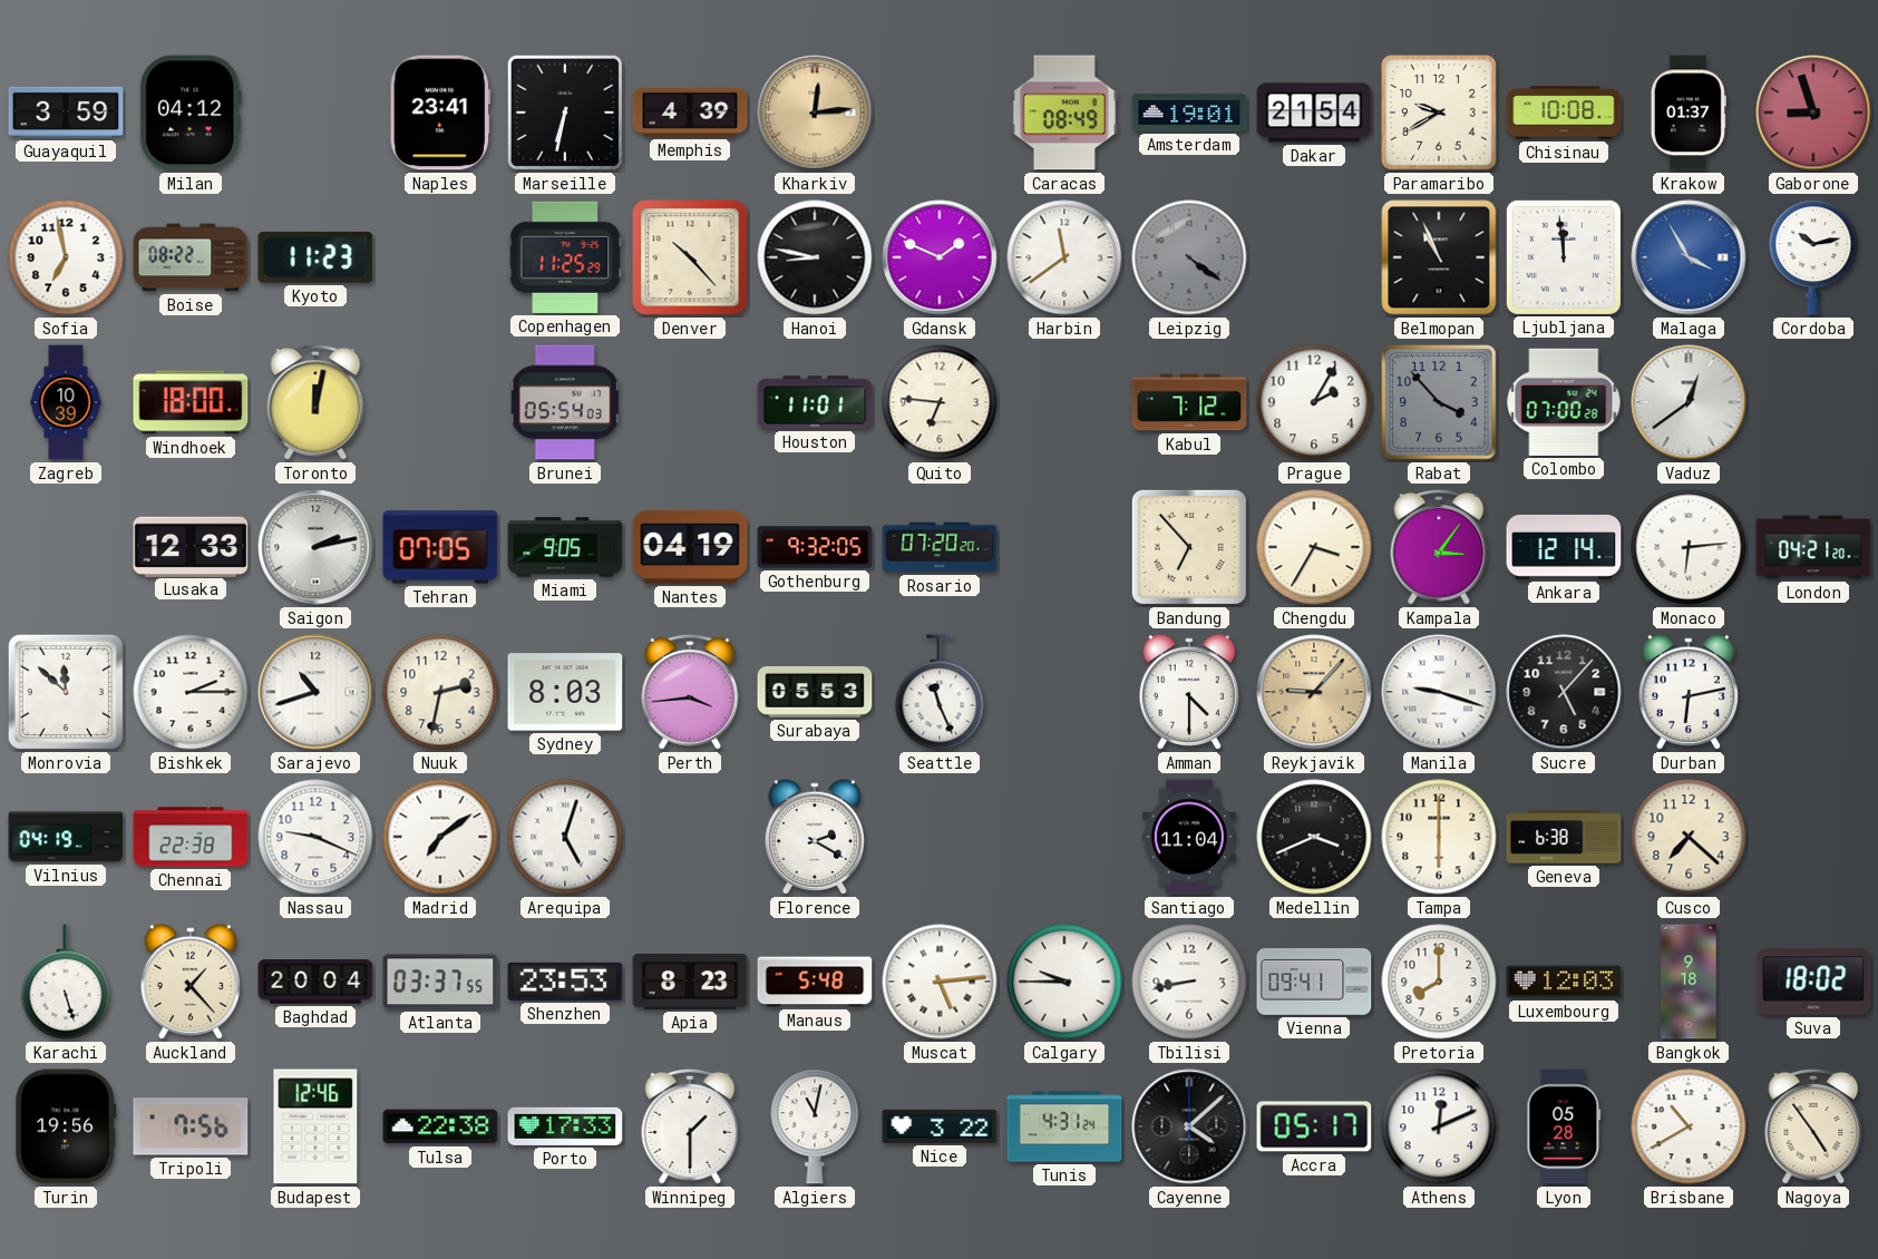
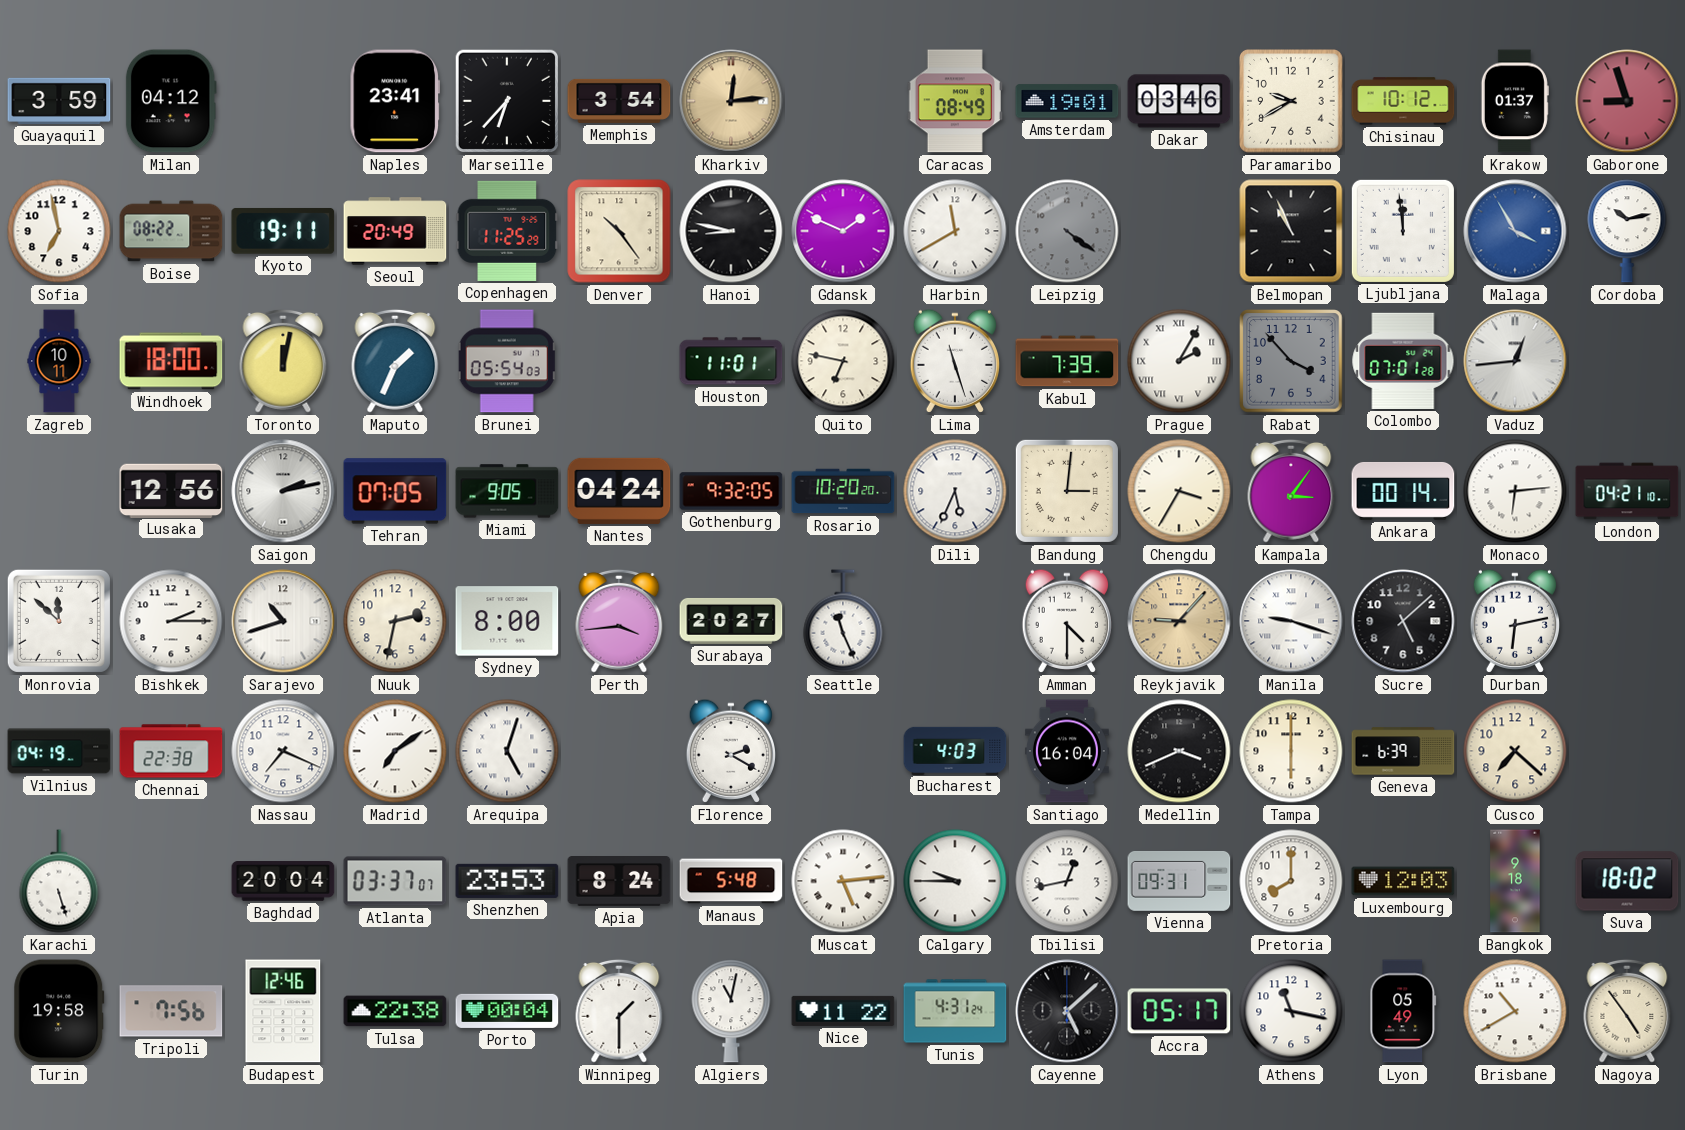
Marseille: 6:32 -> 6:37 (507, 101)
Memphis: 4:39 -> 3:54 (619, 101)
Dakar: 21:54 -> 03:46 (1179, 101)
Chisinau: 10:08 -> 10:12 (1403, 101)
Kyoto: 11:23 -> 19:11 (283, 231)
Seoul: none -> 20:49 (395, 231)
Denver: 10:23 -> 10:24 (619, 231)
Harbin: 11:39 -> 11:40 (955, 231)
Zagreb: 10:39 -> 10:11 (59, 361)
Maputo: none -> 1:34 (395, 361)
Quito: 6:46 -> 6:47 (843, 361)
Lima: none -> 11:27 (954, 361)
Kabul: 7:12 -> 7:39 (1067, 361)
Prague numerals: Arabic -> Roman (1179, 361)
Colombo: 07:00 -> 07:01 (1403, 361)
Vaduz: 12:39 -> 12:44 (1515, 361)
Lusaka: 12:33 -> 12:56 (171, 490)
Nantes: 04:19 -> 04:24 (619, 491)
Rosario: 07:20 -> 10:20 (843, 491)
Dili: none -> 5:34 (955, 491)
Bandung: 6:53 -> 3:01 (1067, 491)
Ankara: 12:14 -> 00:14 (1403, 491)
London: 04:21:20 -> 04:21:10 (1627, 491)
Sydney: 8:03 -> 8:00 (507, 621)
Surabaya: 05:53 -> 20:27 (731, 621)
Sucre: 5:07 -> 5:08 (1403, 621)
Nassau: 9:19 -> 7:19 (283, 751)
Bucharest: none -> 4:03 (955, 750)
Santiago: 11:04 -> 16:04 (1067, 751)
Geneva: 6:38 -> 6:39 (1403, 751)
Auckland: 1:23 -> none (189, 982)
Atlanta: 03:37:55 -> 03:37:07 (395, 881)
Apia: 8:23 -> 8:24 (619, 882)
Tbilisi: 8:43 -> 12:43 (1067, 881)
Vienna: 09:41 -> 09:31 (1179, 881)
Turin: 19:56 -> 19:58 (59, 1011)
Porto: 17:33 -> 00:04 (507, 1011)
Nice: 3:22 -> 11:22 (843, 1011)
Cayenne: 4:08 -> 5:08 (1067, 1011)
Athens: 12:11 -> 11:17 (1291, 1011)
Lyon: 05:28 -> 05:49 (1403, 1011)
